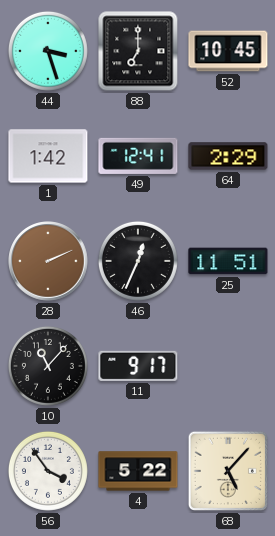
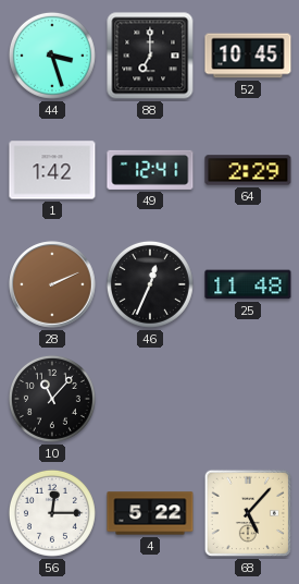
25: 11:51 -> 11:48 (248, 284)
11: 9:17 -> none (138, 366)
56: 3:54 -> 12:15 (52, 513)
